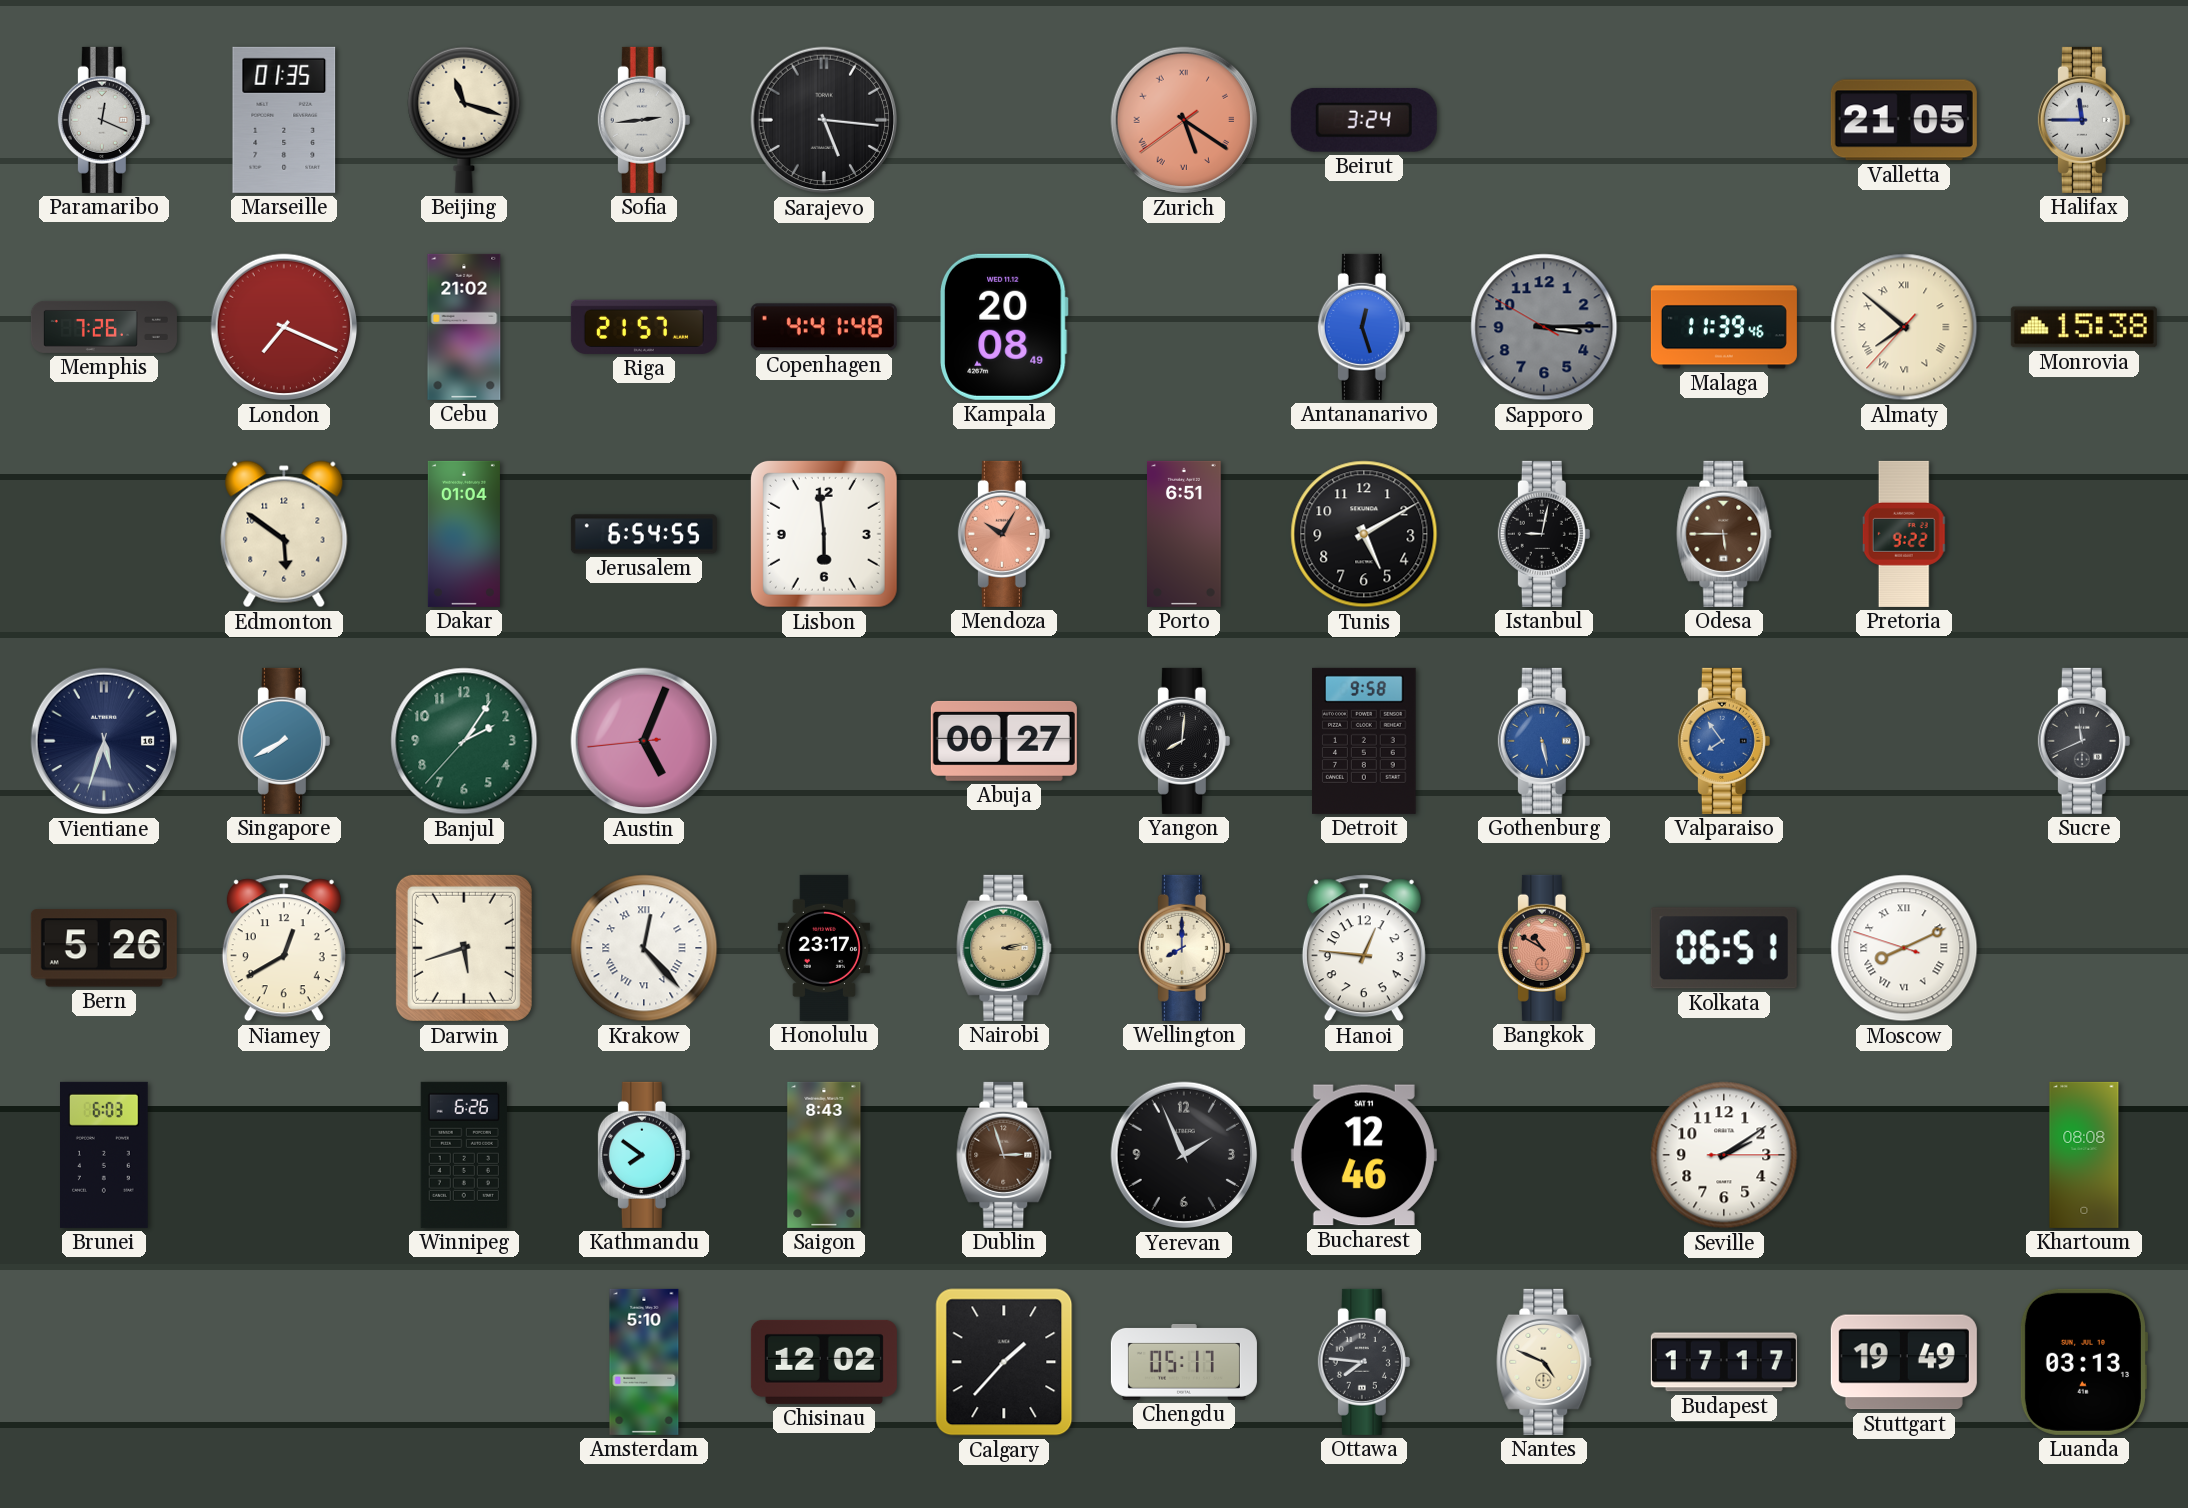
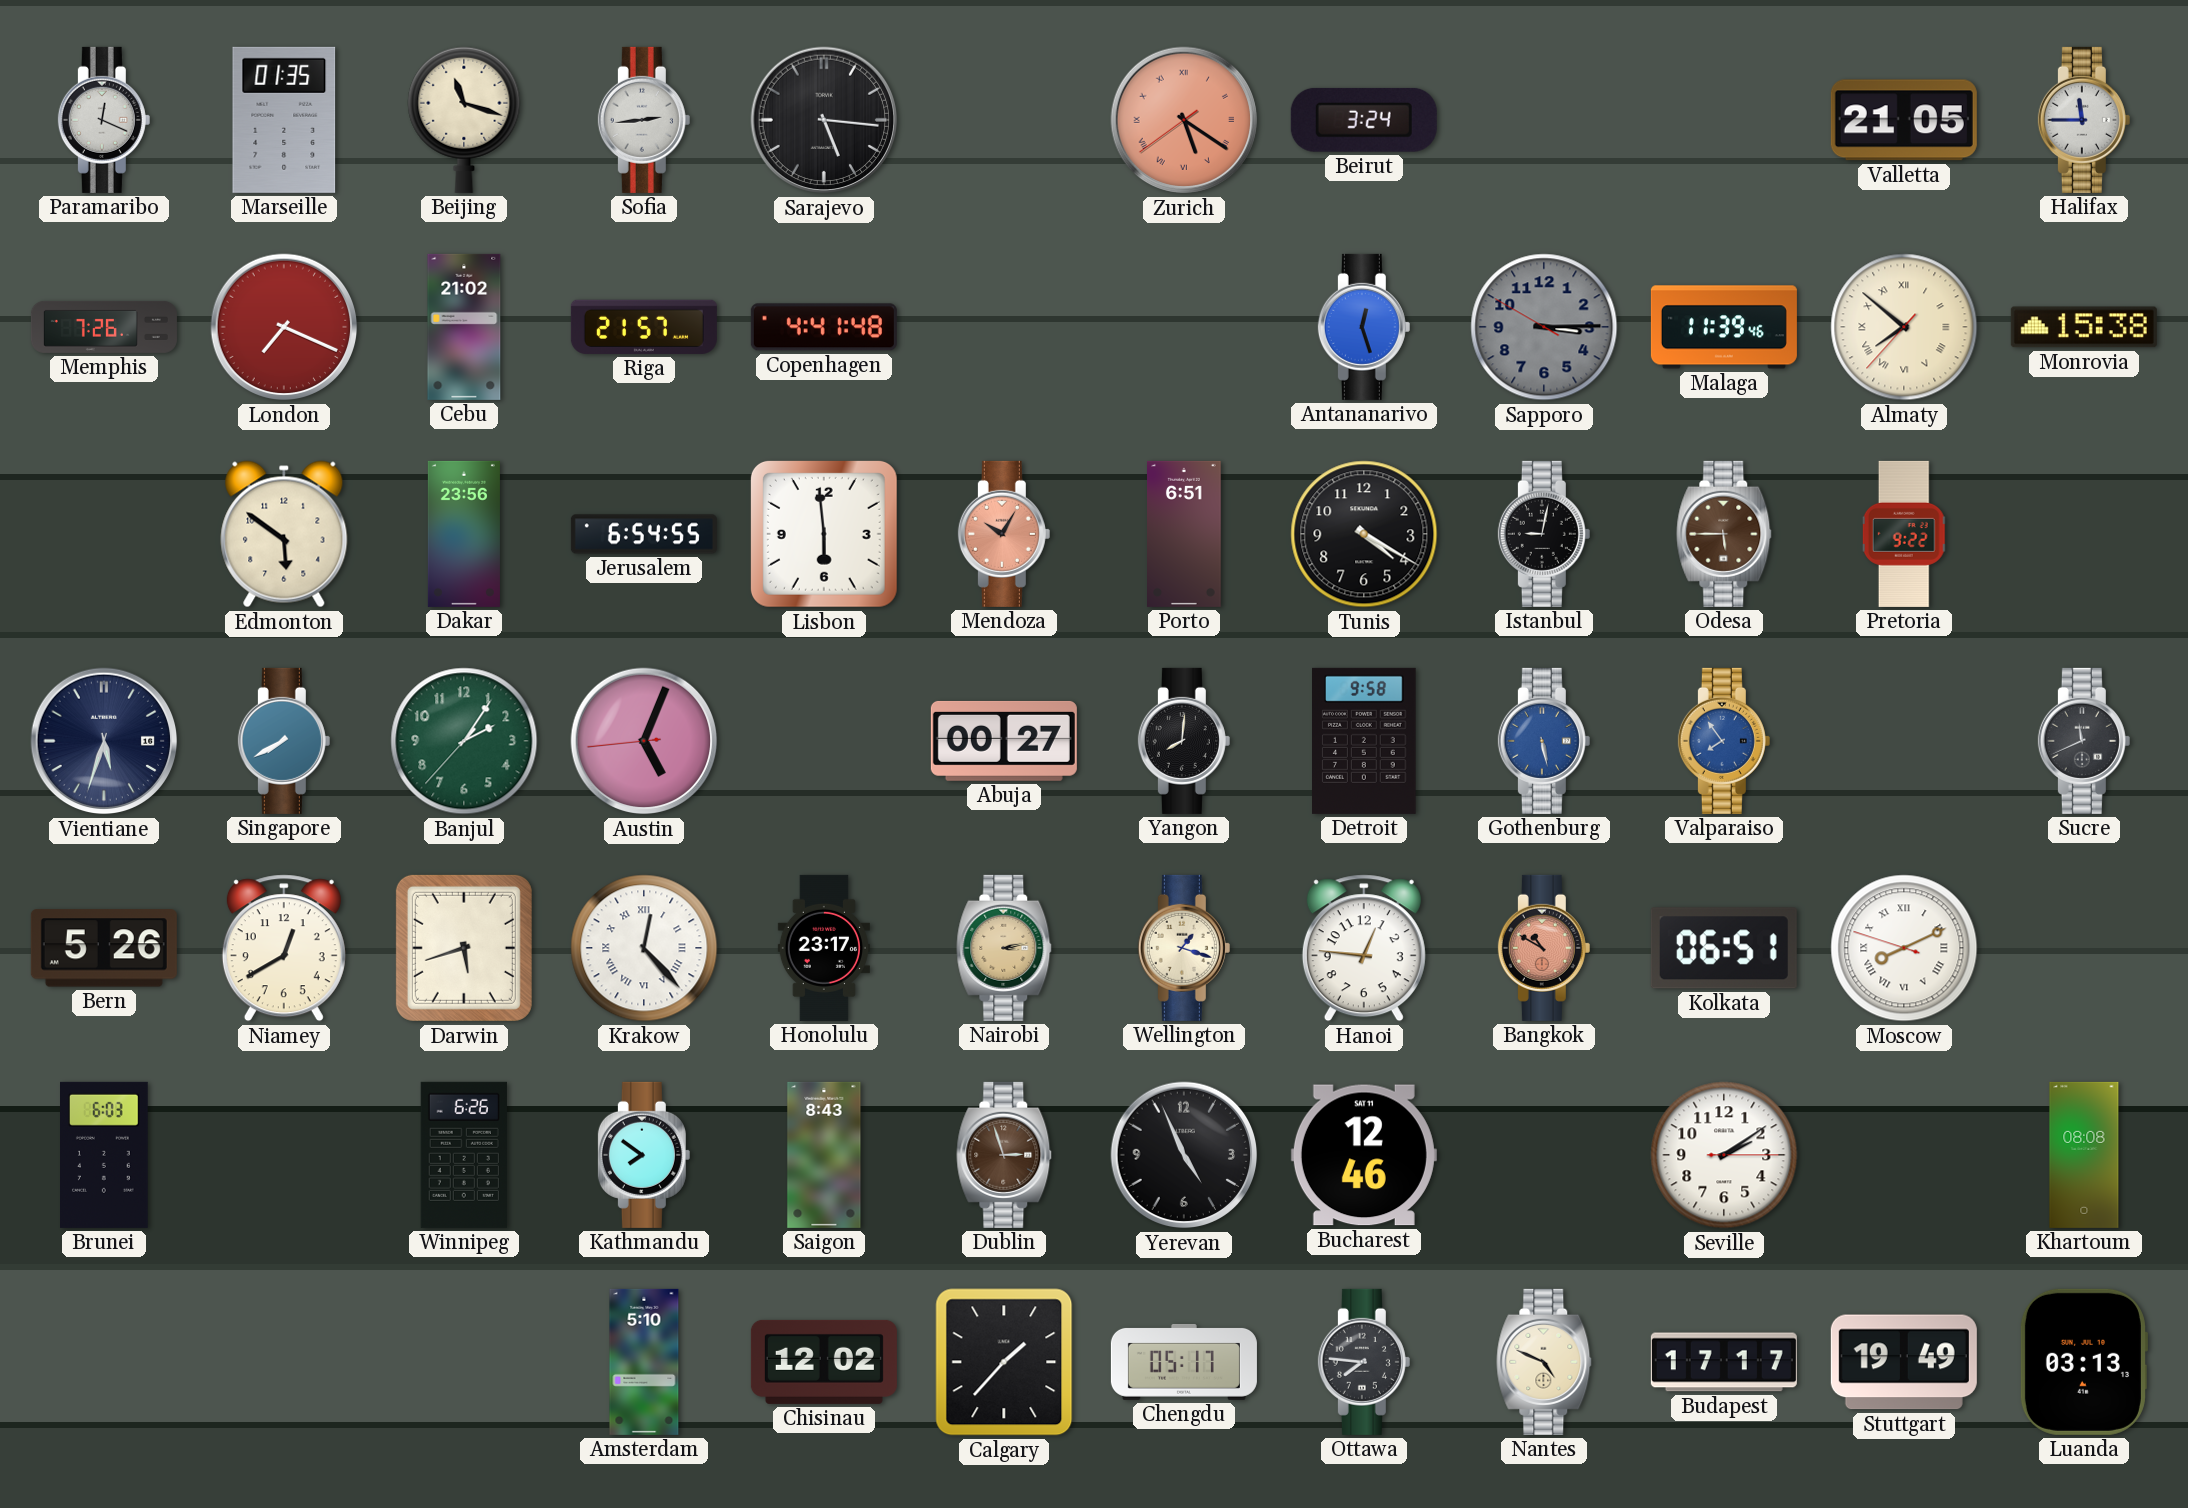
Kampala: 20:08 -> none (1005, 327)
Dakar: 01:04 -> 23:56 (464, 534)
Tunis: 5:10 -> 4:20 (1364, 534)
Wellington: 8:00 -> 1:18 (1184, 948)
Yerevan: 1:56 -> 4:56 (1184, 1155)
